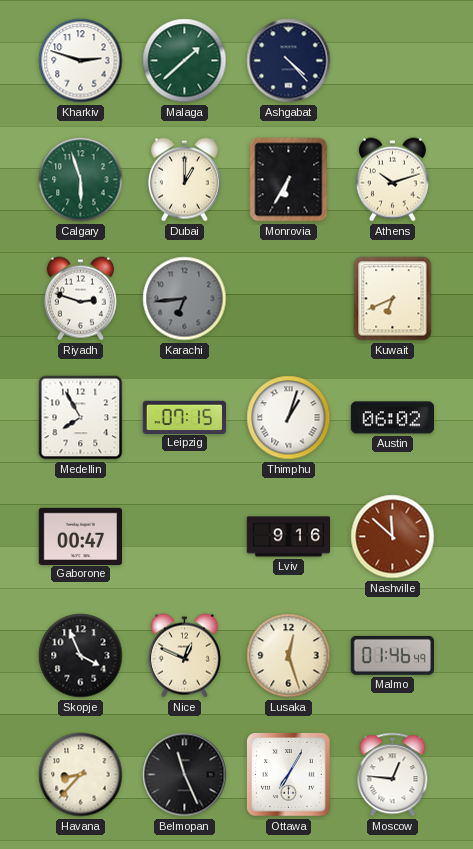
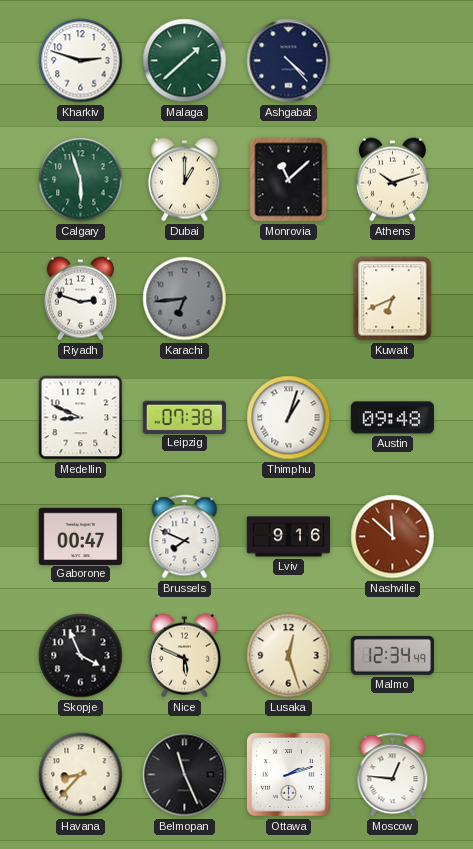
Monrovia: 6:35 -> 11:08 (289, 180)
Medellin: 7:55 -> 8:49 (81, 418)
Leipzig: 07:15 -> 07:38 (184, 417)
Austin: 06:02 -> 09:48 (392, 418)
Brussels: none -> 7:49 (185, 537)
Nice: 12:49 -> 5:49 (184, 656)
Malmo: 01:46 -> 12:34 (392, 655)
Ottawa: 7:05 -> 2:12 (289, 775)
